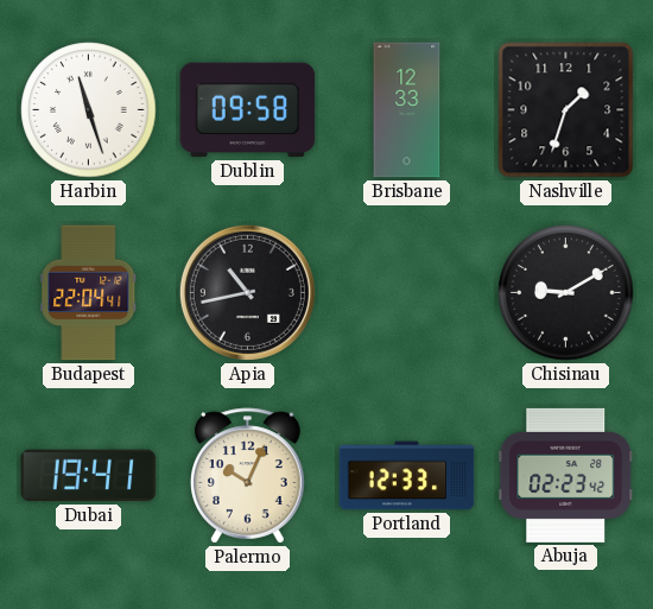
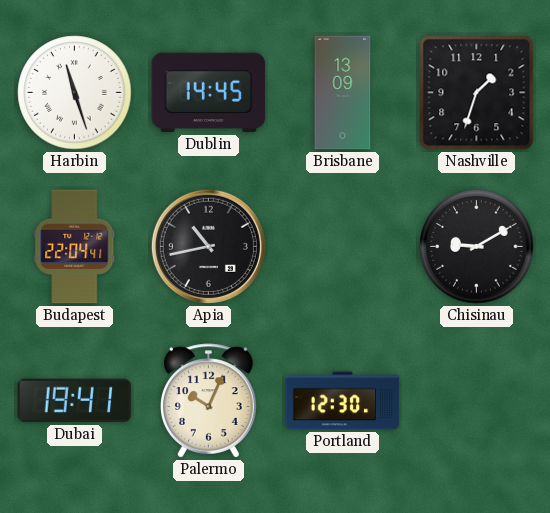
Dublin: 09:58 -> 14:45 (209, 93)
Brisbane: 12:33 -> 13:09 (343, 93)
Portland: 12:33 -> 12:30 (343, 401)
Abuja: 02:23 -> none (566, 475)
